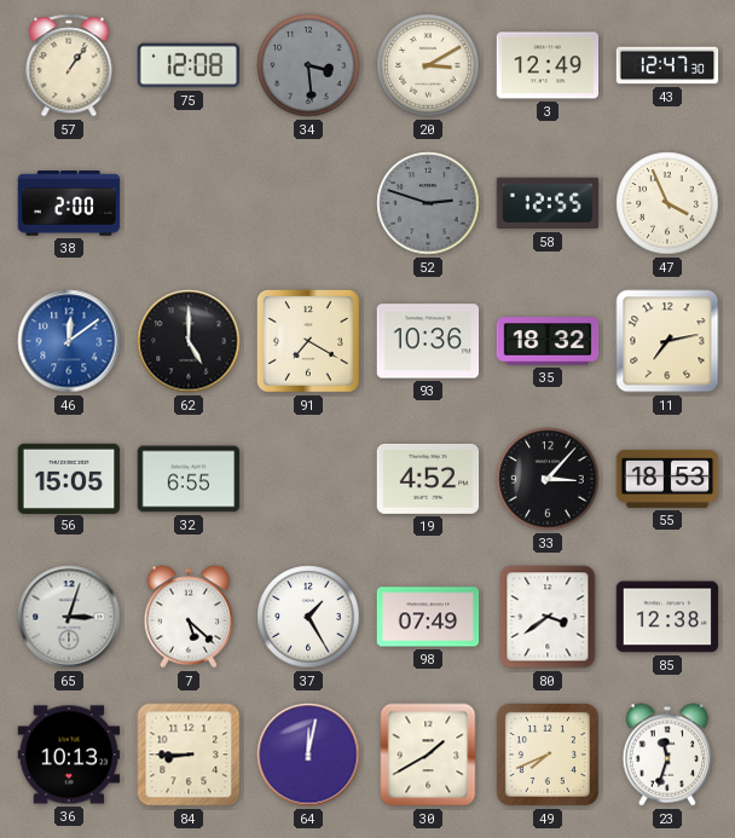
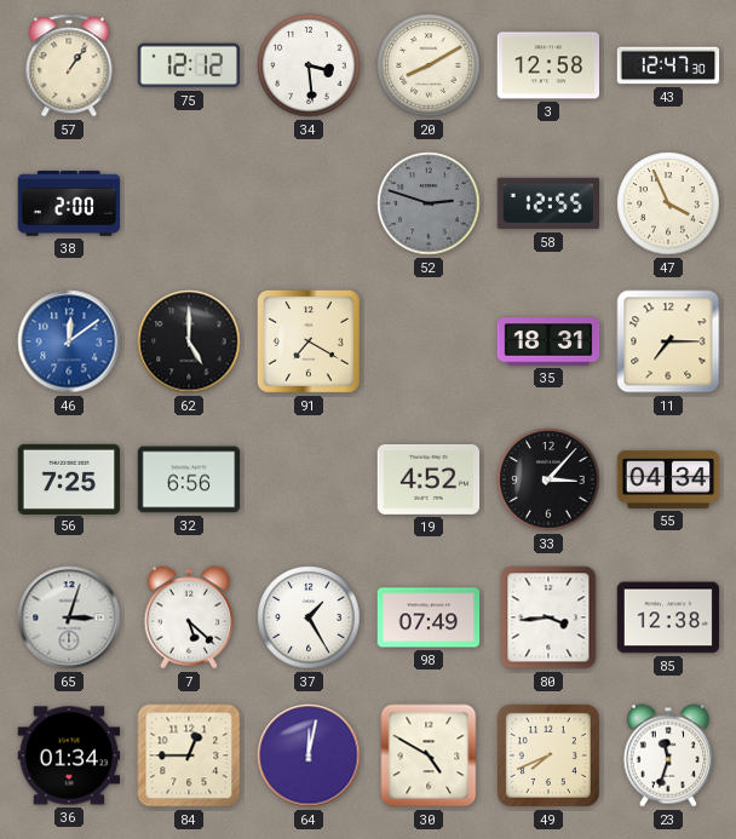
75: 12:08 -> 12:12 (189, 65)
34 dial: grey -> white (309, 65)
20: 3:10 -> 8:10 (429, 65)
3: 12:49 -> 12:58 (548, 65)
93: 10:36 -> none (428, 341)
35: 18:32 -> 18:31 (548, 341)
11: 7:13 -> 7:15 (668, 341)
56: 15:05 -> 7:25 (69, 478)
32: 6:55 -> 6:56 (189, 479)
55: 18:53 -> 04:34 (668, 479)
80: 3:39 -> 3:44 (548, 617)
36: 10:13 -> 01:34 (69, 755)
84: 8:45 -> 12:45 (189, 755)
30: 1:40 -> 4:50 (429, 755)
